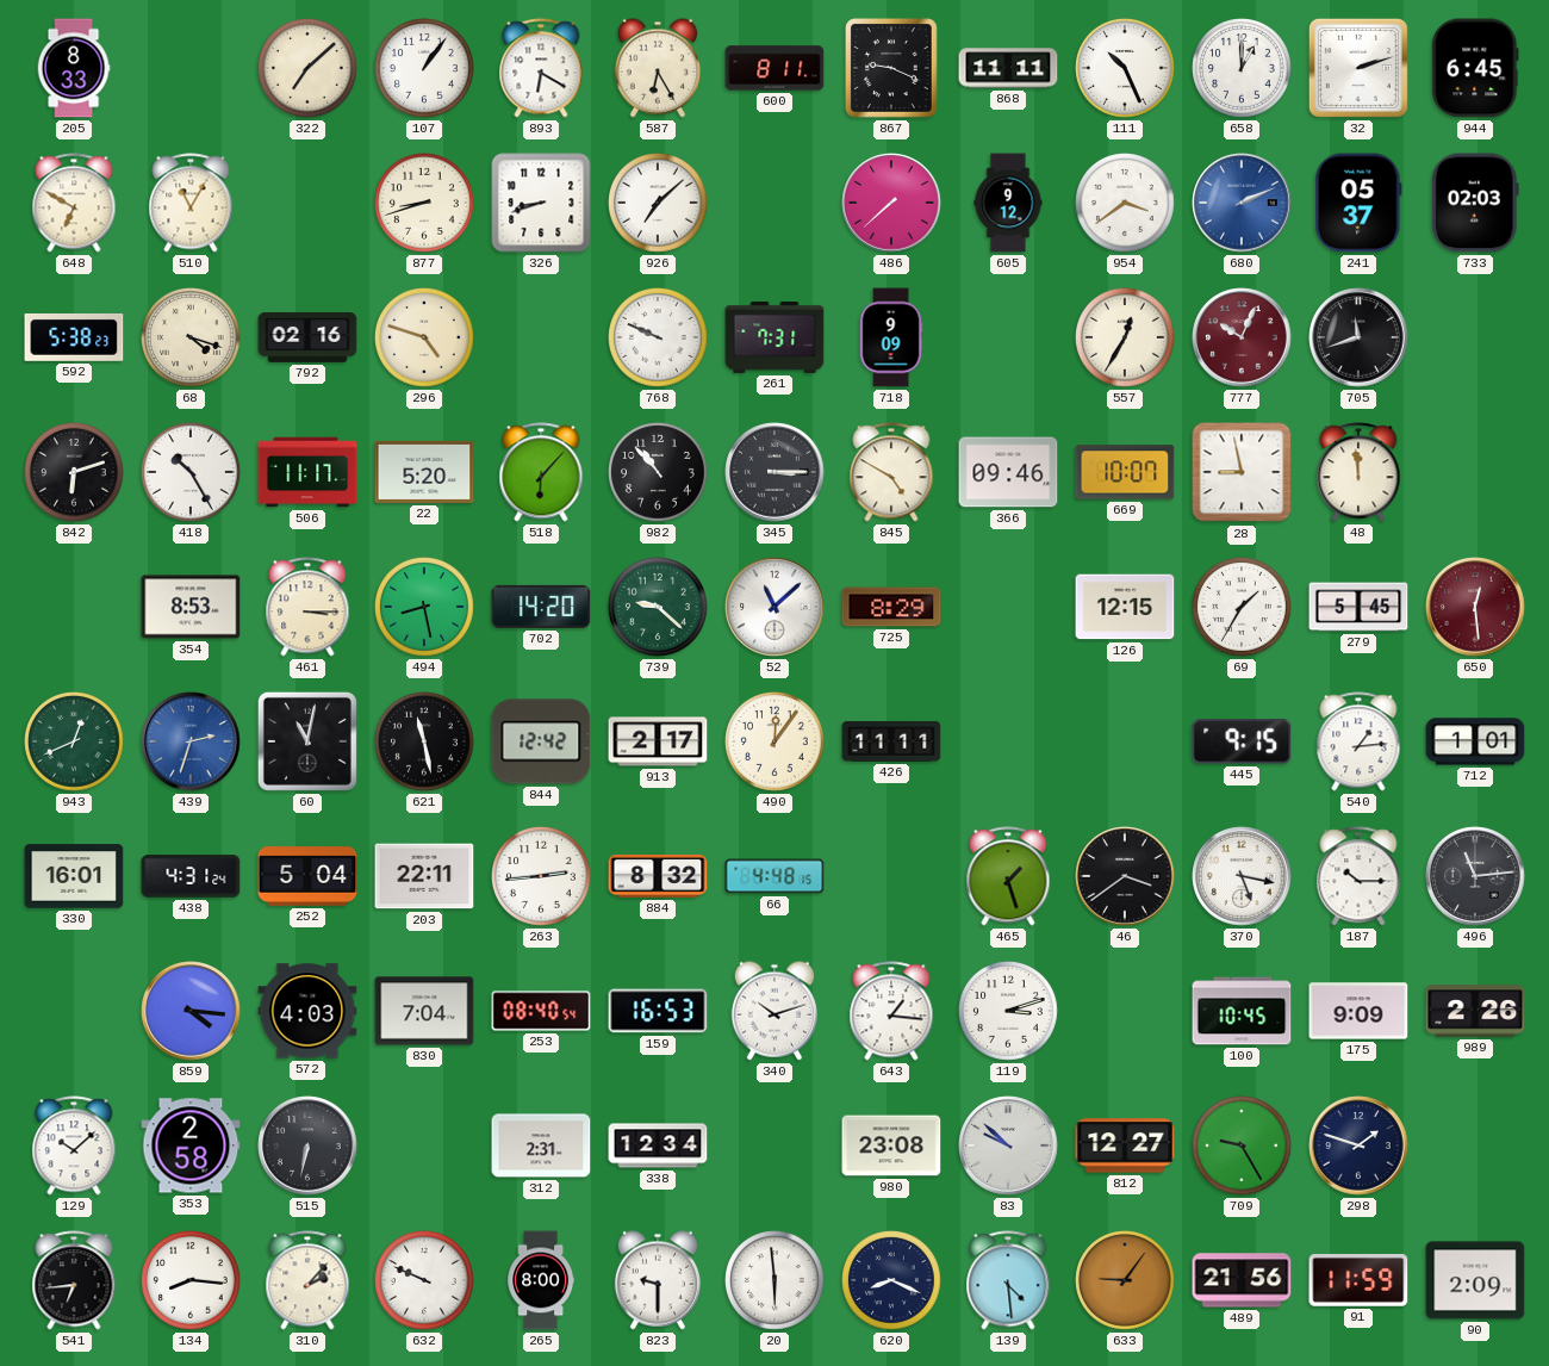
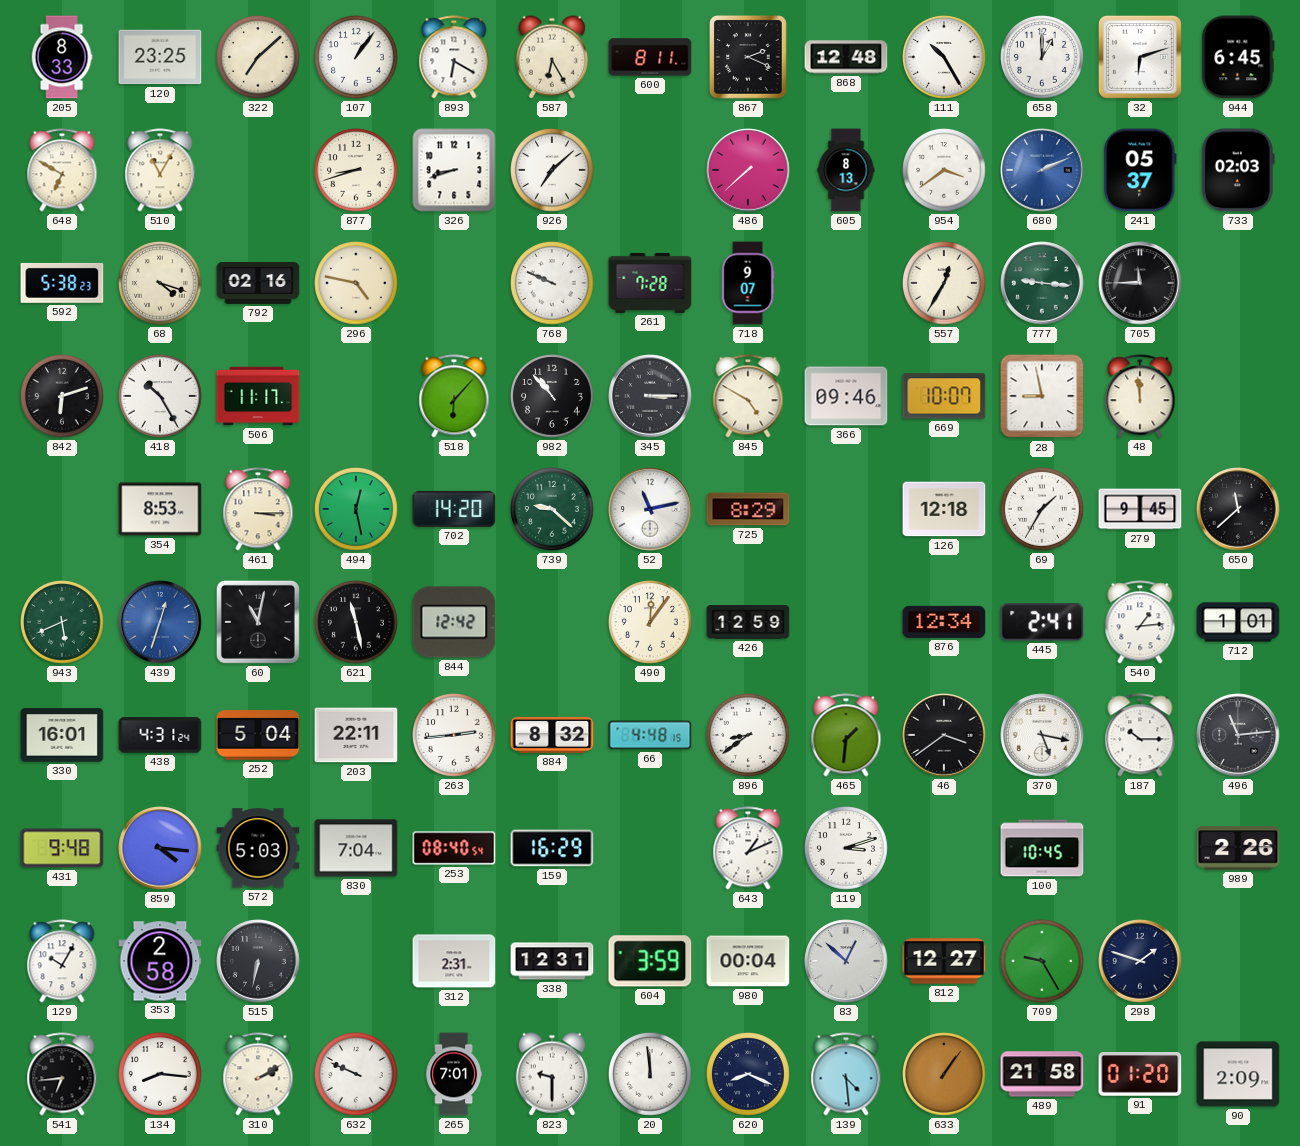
120: none -> 23:25 (160, 57)
867: 9:19 -> 2:19 (749, 58)
868: 11:11 -> 12:48 (846, 57)
111: 10:26 -> 10:25 (945, 58)
32: 2:12 -> 6:12 (1140, 57)
605: 9:12 -> 8:13 (846, 170)
296: 4:48 -> 4:47 (357, 284)
261: 7:31 -> 7:28 (650, 283)
718: 9:09 -> 9:07 (748, 283)
777: 10:04 -> 9:16 (1042, 283)
777 dial: burgundy -> green (1042, 283)
705: 11:42 -> 11:45 (1140, 283)
22: 5:20 -> none (424, 472)
494: 8:28 -> 12:28 (357, 510)
52: 11:08 -> 11:13 (650, 509)
126: 12:15 -> 12:18 (944, 509)
279: 5:45 -> 9:45 (1140, 509)
650: 12:29 -> 11:38 (1238, 509)
650 dial: burgundy -> black (1238, 509)
943: 12:41 -> 5:41 (63, 623)
439: 2:33 -> 12:33 (160, 622)
913: 2:17 -> none (658, 741)
426: 11:11 -> 12:59 (748, 623)
876: none -> 12:34 (944, 622)
445: 9:15 -> 2:41 (1042, 622)
896: none -> 8:39 (749, 736)
465: 1:27 -> 1:31 (846, 735)
431: none -> 9:48 (62, 848)
572: 4:03 -> 5:03 (258, 848)
159: 16:53 -> 16:29 (552, 848)
340: 10:12 -> none (774, 1011)
643: 1:16 -> 1:11 (748, 848)
175: 9:09 -> none (1358, 1011)
129: 10:08 -> 10:05 (62, 961)
338: 12:34 -> 12:31 (552, 961)
604: none -> 3:59 (650, 961)
980: 23:08 -> 00:04 (748, 961)
83: 9:52 -> 12:52 (846, 961)
310: 2:07 -> 2:10 (258, 1074)
265: 8:00 -> 7:01 (453, 1074)
20: 5:59 -> 11:59 (651, 1075)
633: 9:06 -> 1:06 (945, 1075)
489: 21:56 -> 21:58 (1042, 1074)
91: 11:59 -> 01:20 (1140, 1075)
